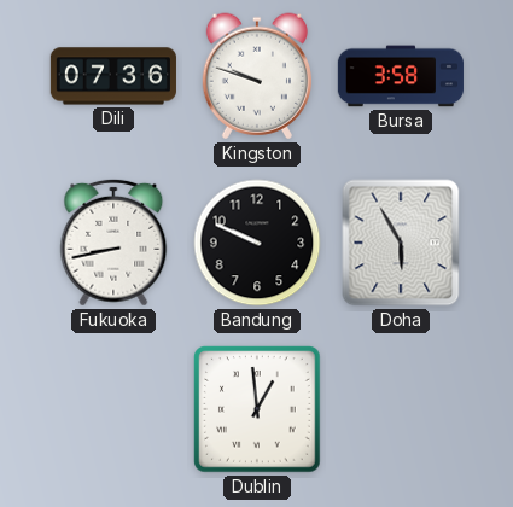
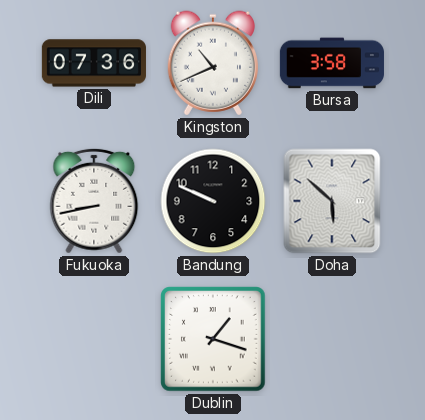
Kingston: 9:48 -> 10:41 (212, 63)
Doha: 5:55 -> 5:52 (332, 201)
Dublin: 12:59 -> 1:18 (213, 339)
